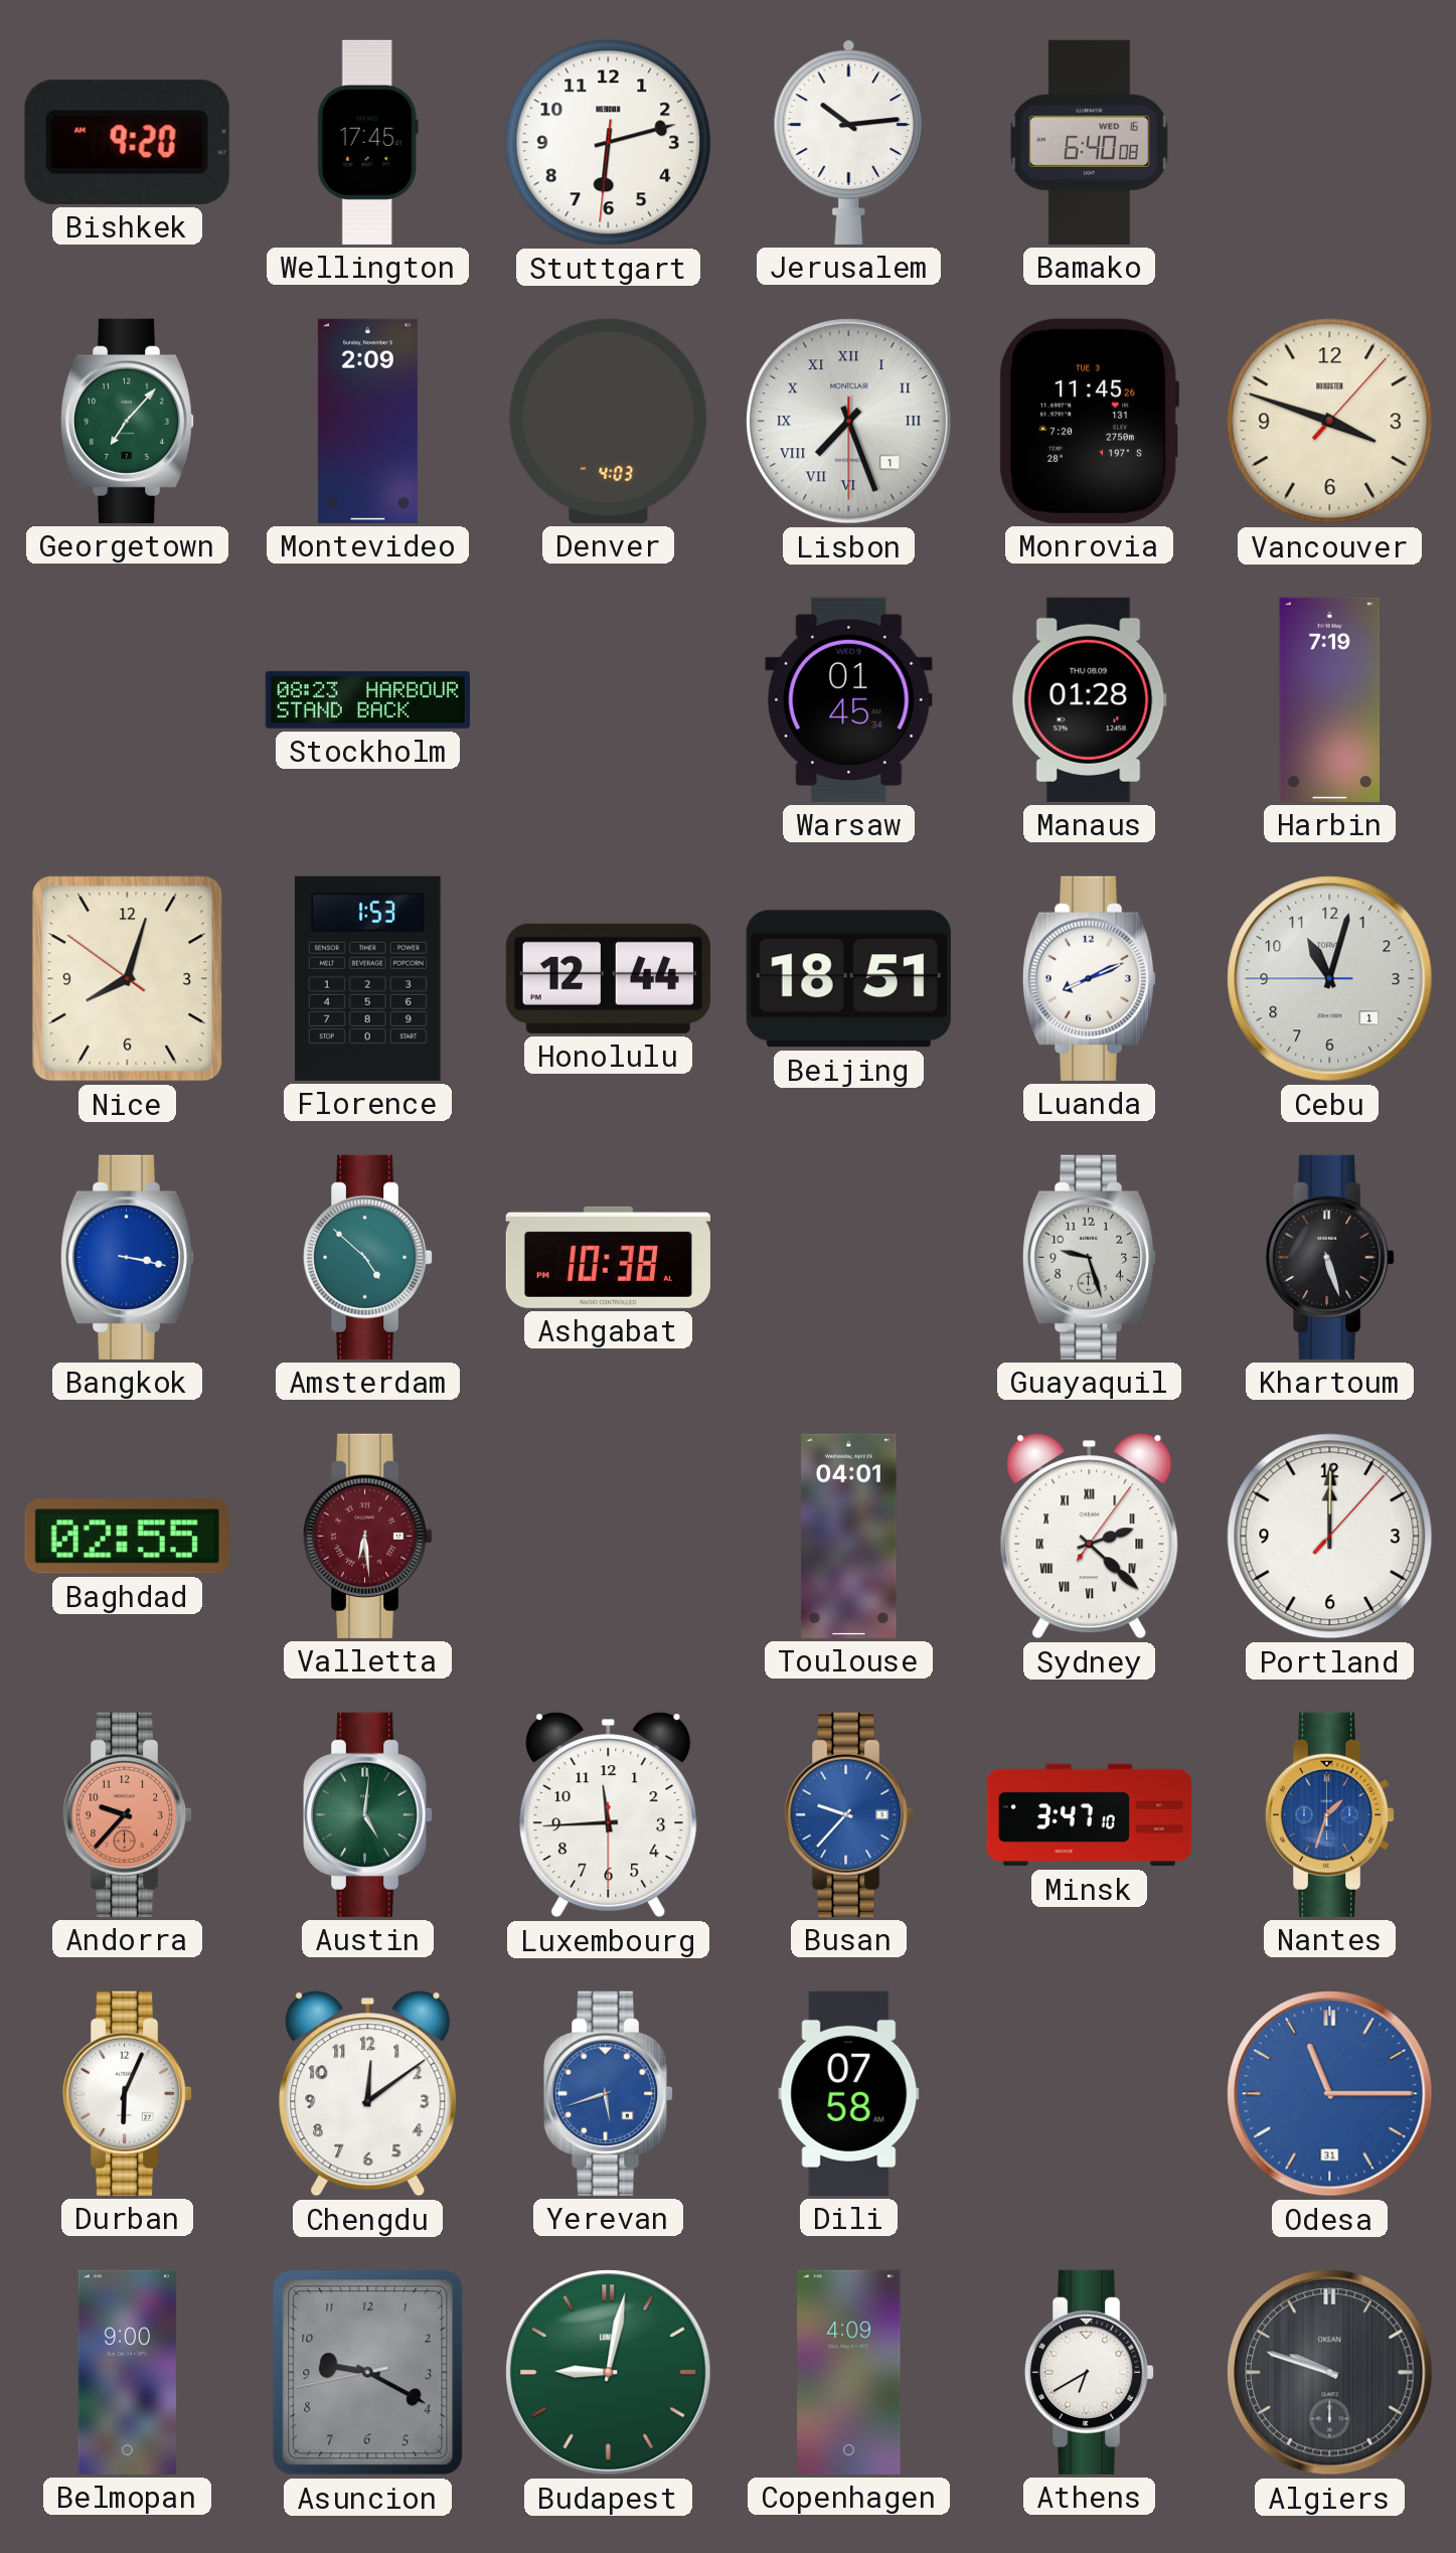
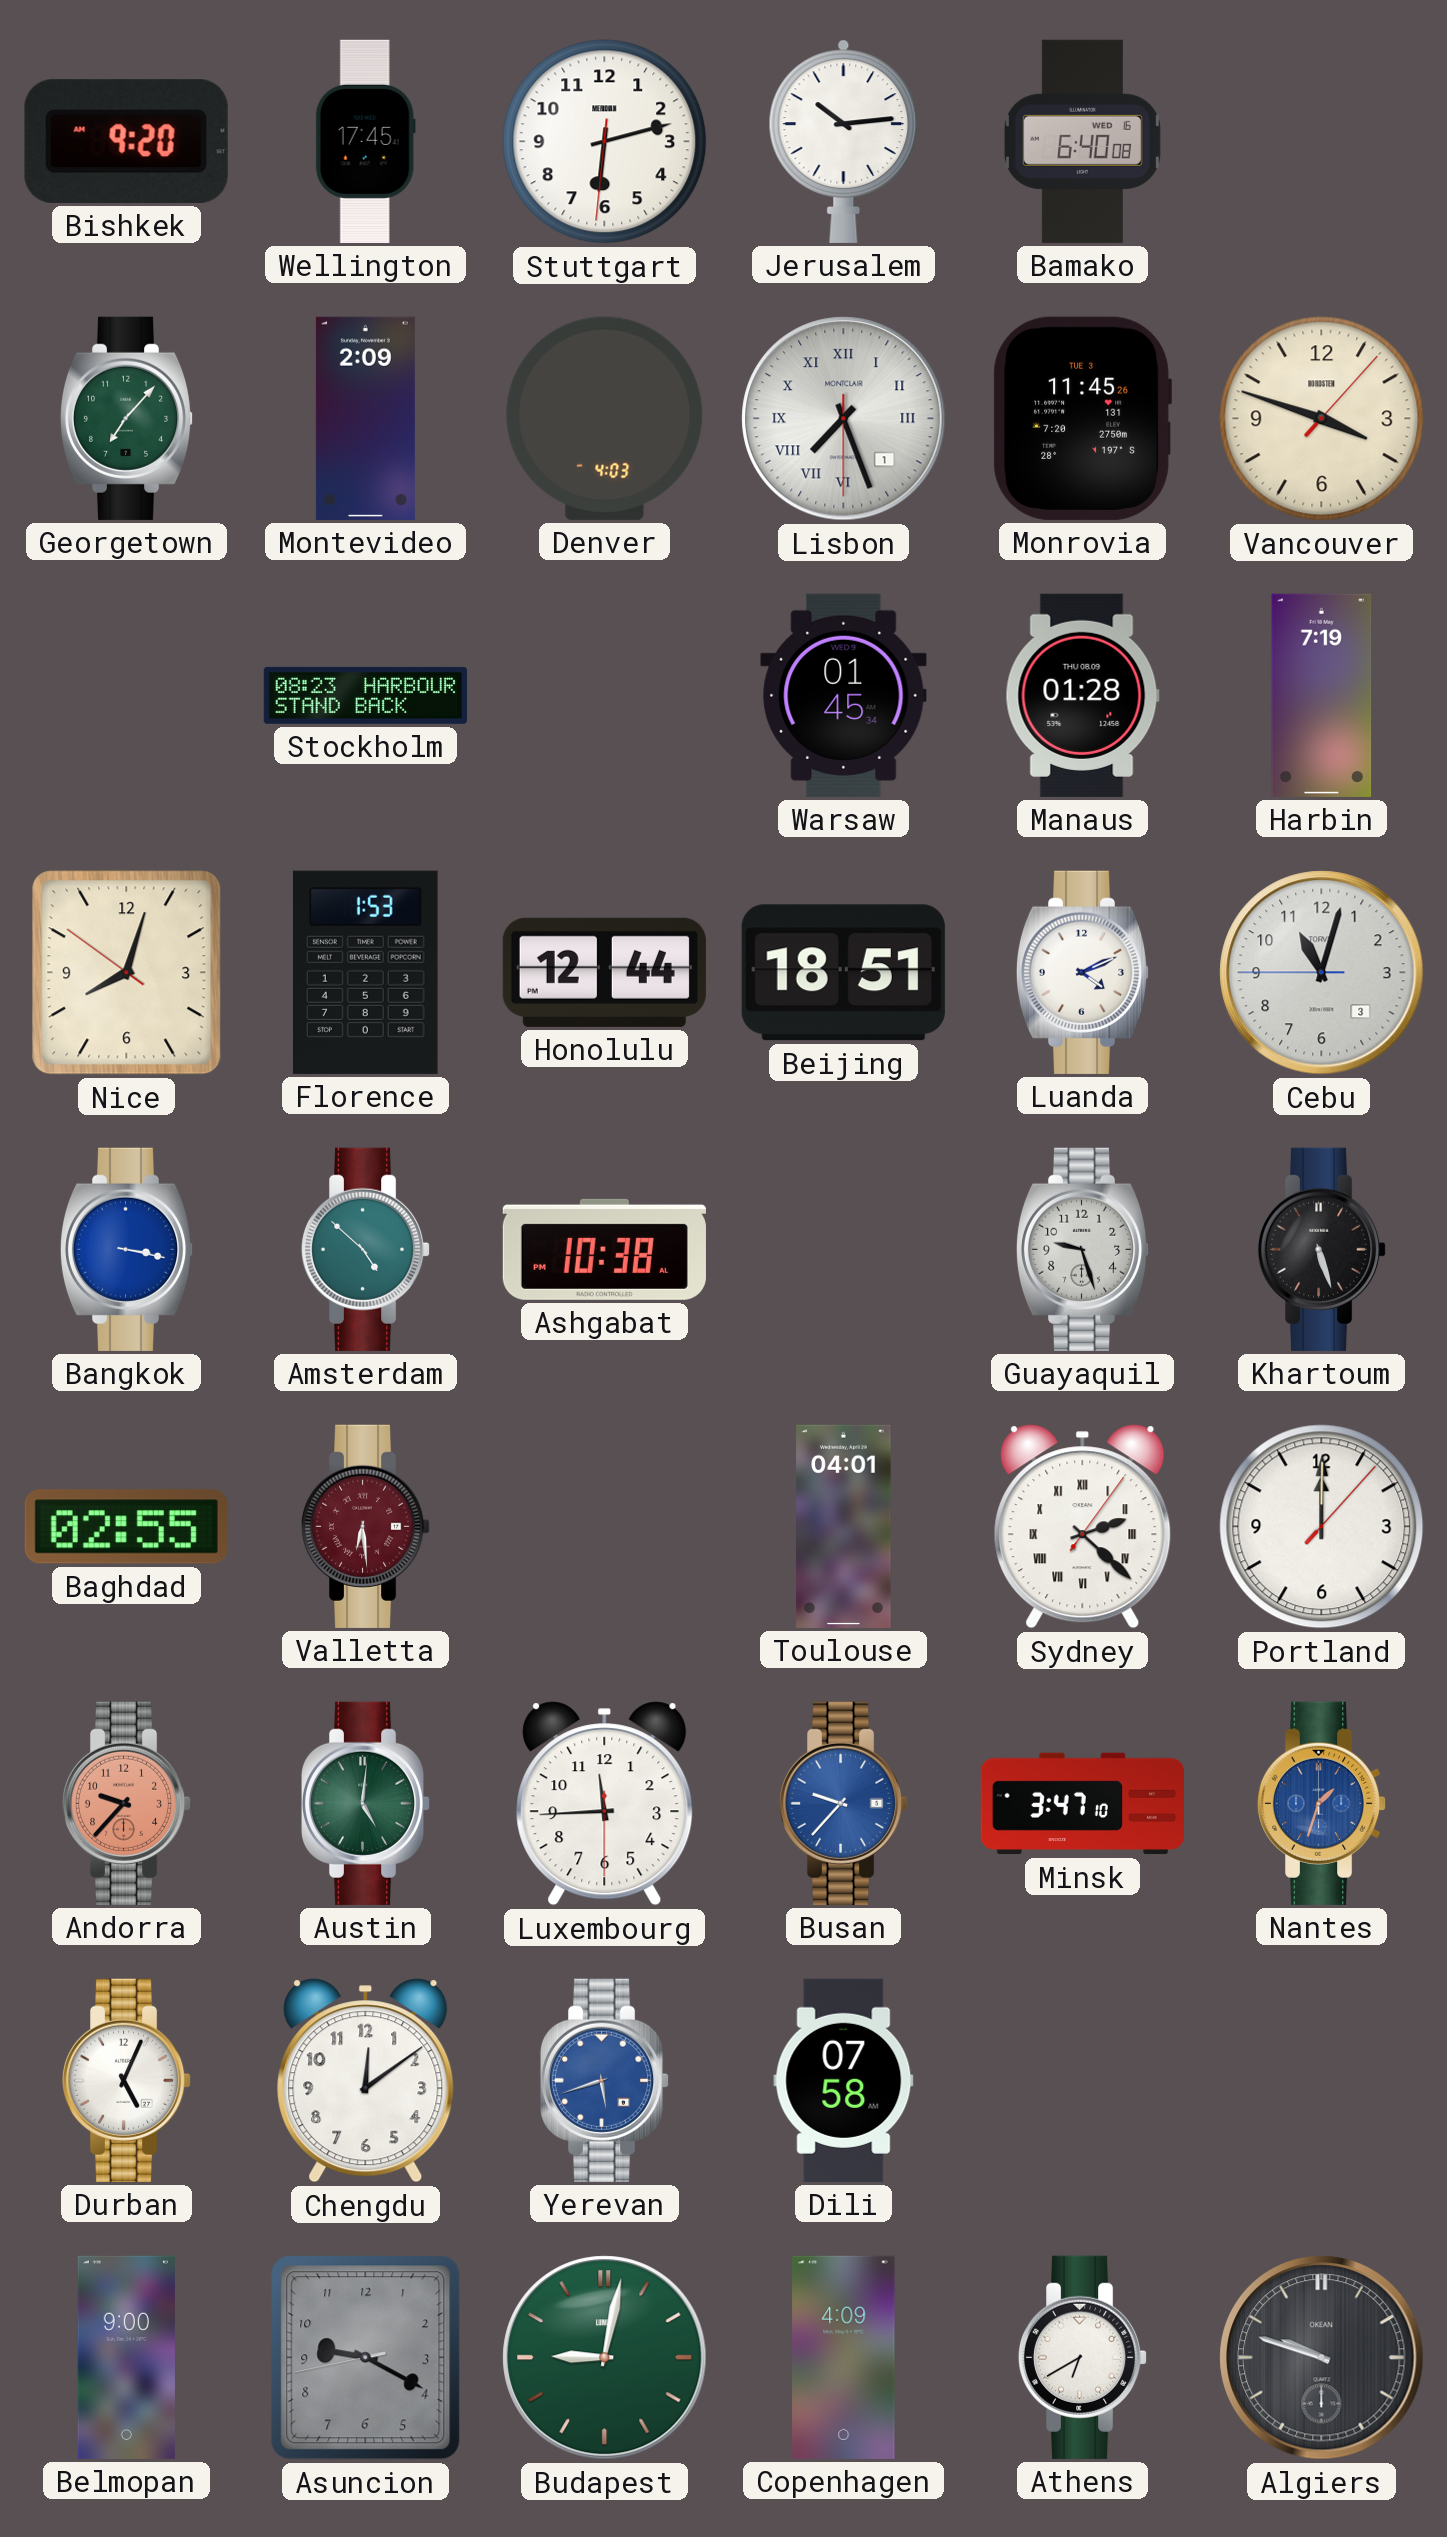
Luanda: 8:11 -> 4:11 (1083, 972)
Cebu date: 1 -> 3 (1322, 973)
Durban: 6:04 -> 5:04 (127, 2080)
Odesa: 11:15 -> none (1330, 2094)
